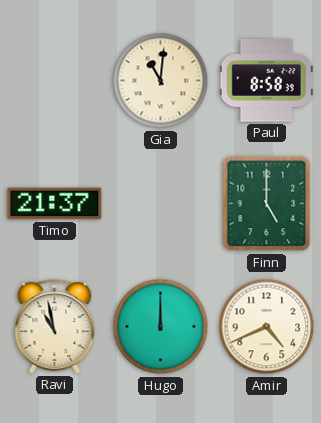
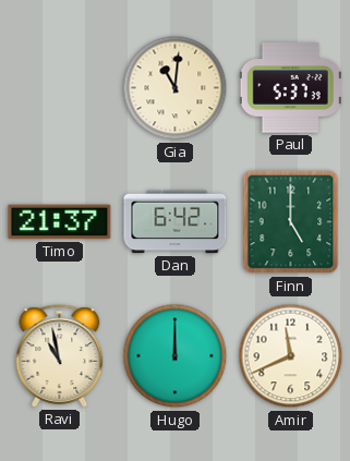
Paul: 8:58 -> 5:37 (290, 88)
Dan: none -> 6:42 (176, 222)
Amir: 4:41 -> 11:41 (291, 356)
